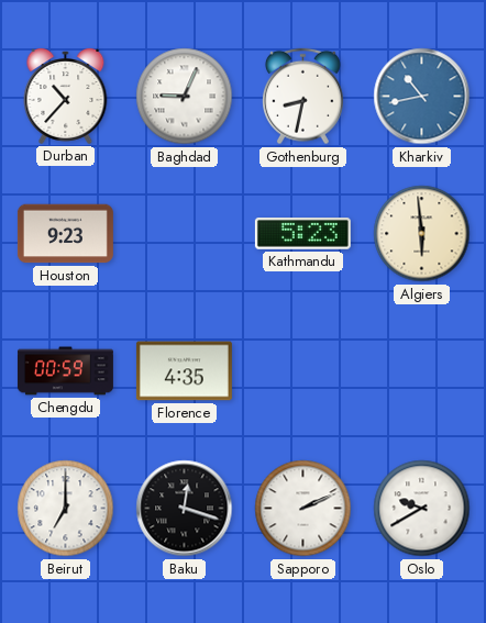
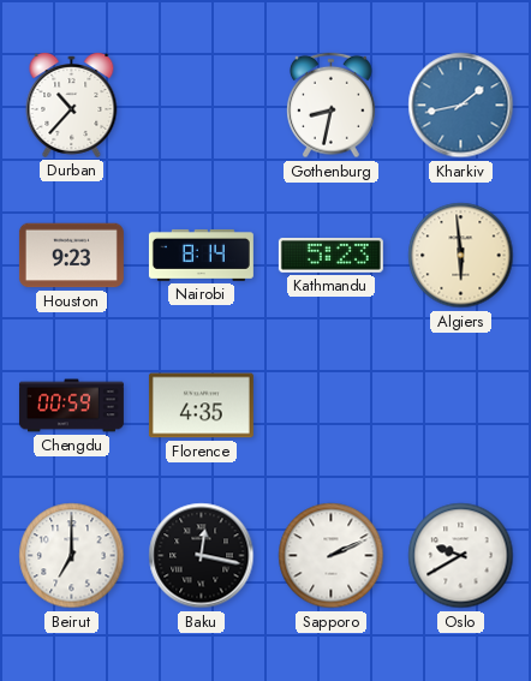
Baghdad: 9:04 -> none (185, 97)
Kharkiv: 10:43 -> 1:43 (461, 106)
Nairobi: none -> 8:14 (201, 255)
Baku: 12:18 -> 12:17 (202, 556)
